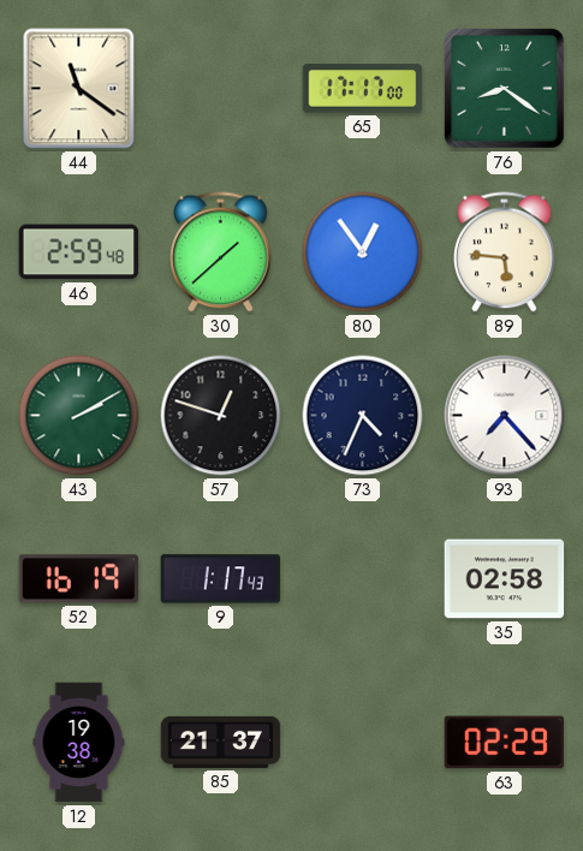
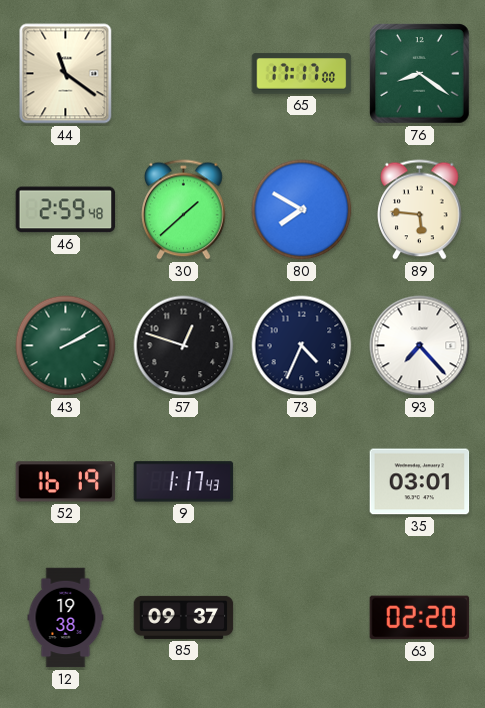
80: 12:54 -> 7:50 (302, 210)
35: 02:58 -> 03:01 (420, 482)
85: 21:37 -> 09:37 (184, 617)
63: 02:29 -> 02:20 (420, 618)
